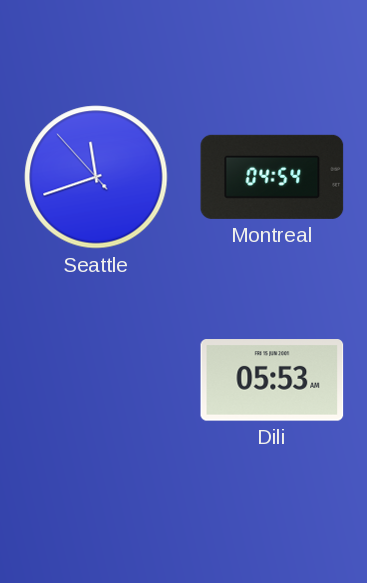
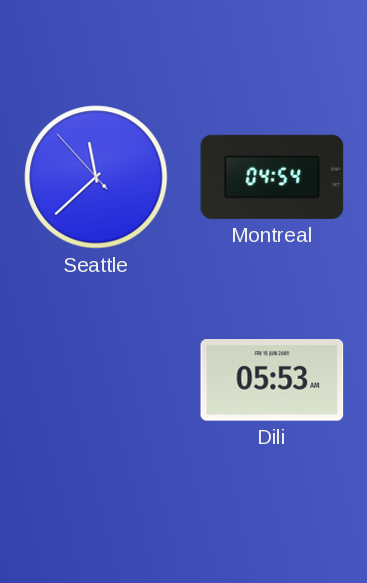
Seattle: 11:41 -> 11:37 (96, 177)
